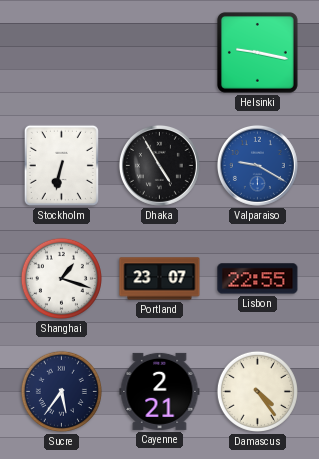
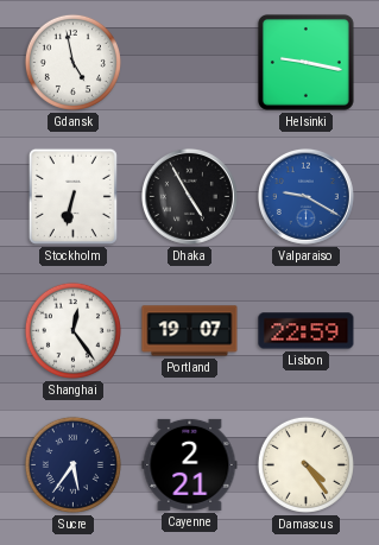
Gdansk: none -> 4:58 (72, 62)
Shanghai: 1:18 -> 12:24 (72, 330)
Portland: 23:07 -> 19:07 (190, 331)
Lisbon: 22:55 -> 22:59 (307, 331)
